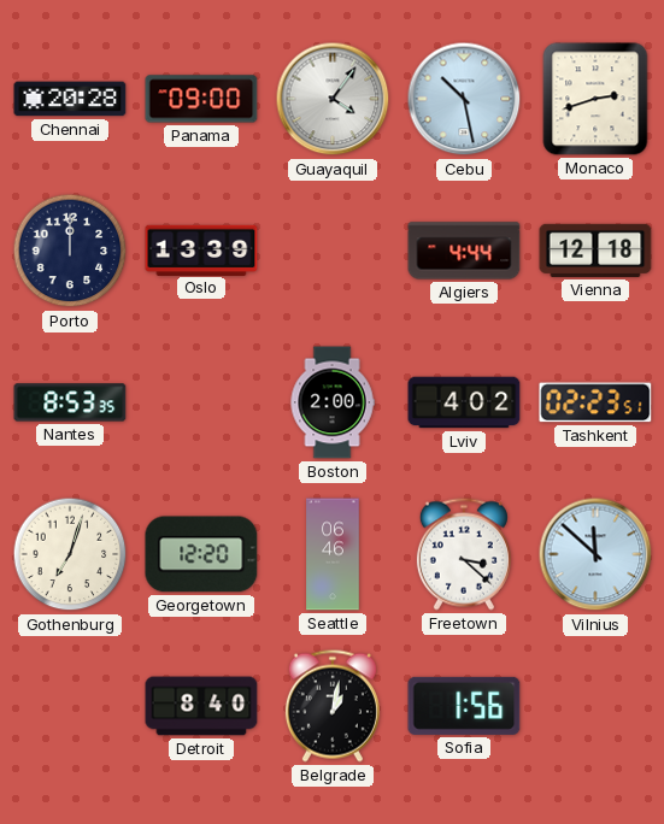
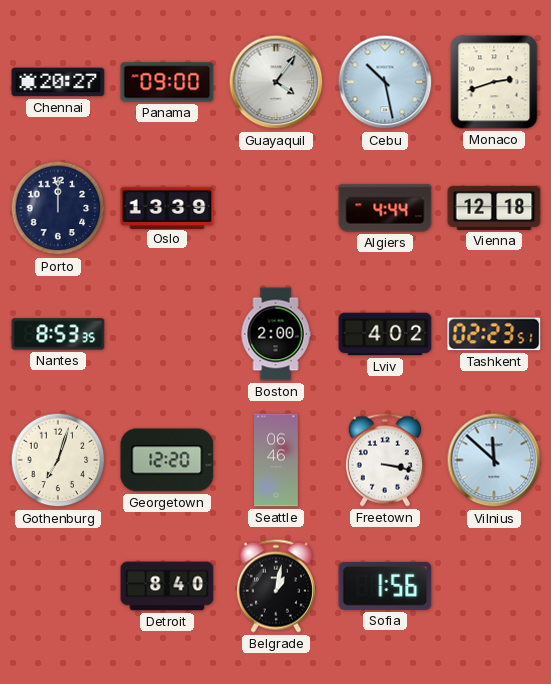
Chennai: 20:28 -> 20:27 (58, 82)
Freetown: 3:22 -> 3:17 (385, 460)
